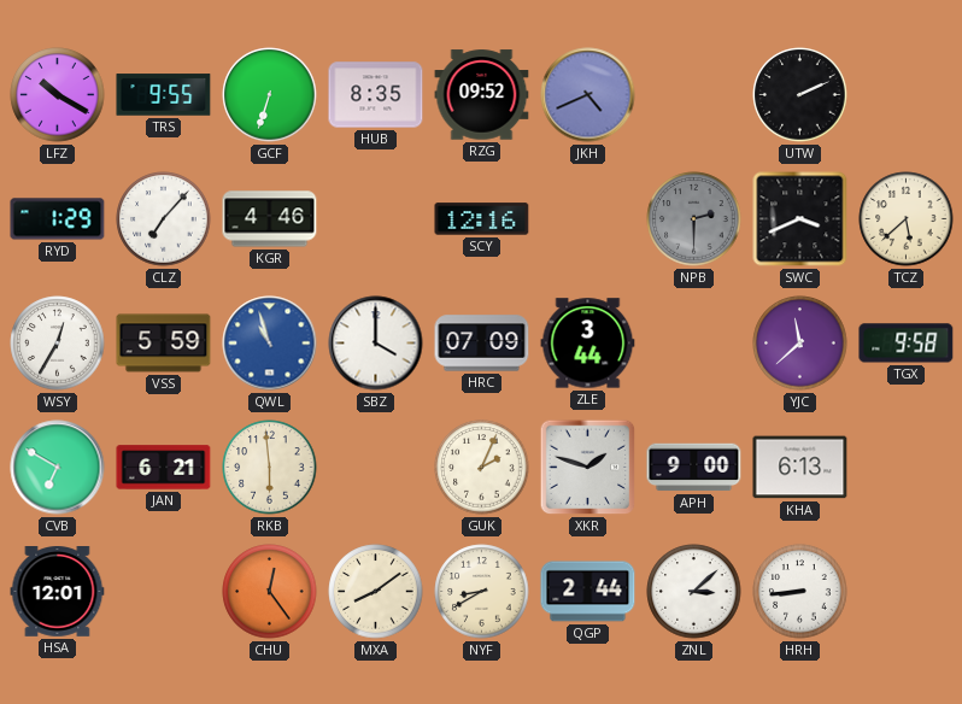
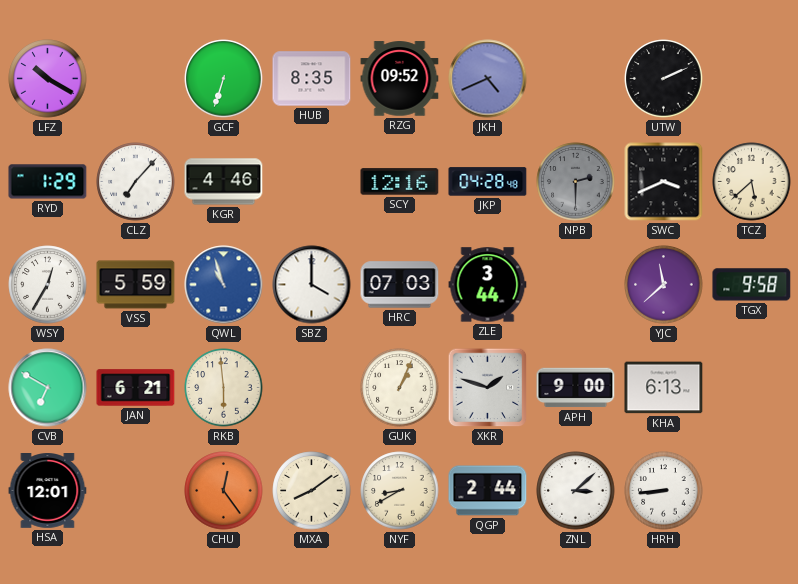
TRS: 9:55 -> none (164, 95)
JKP: none -> 04:28 (488, 182)
HRC: 07:09 -> 07:03 (400, 285)
GUK: 2:04 -> 1:04 (400, 388)
